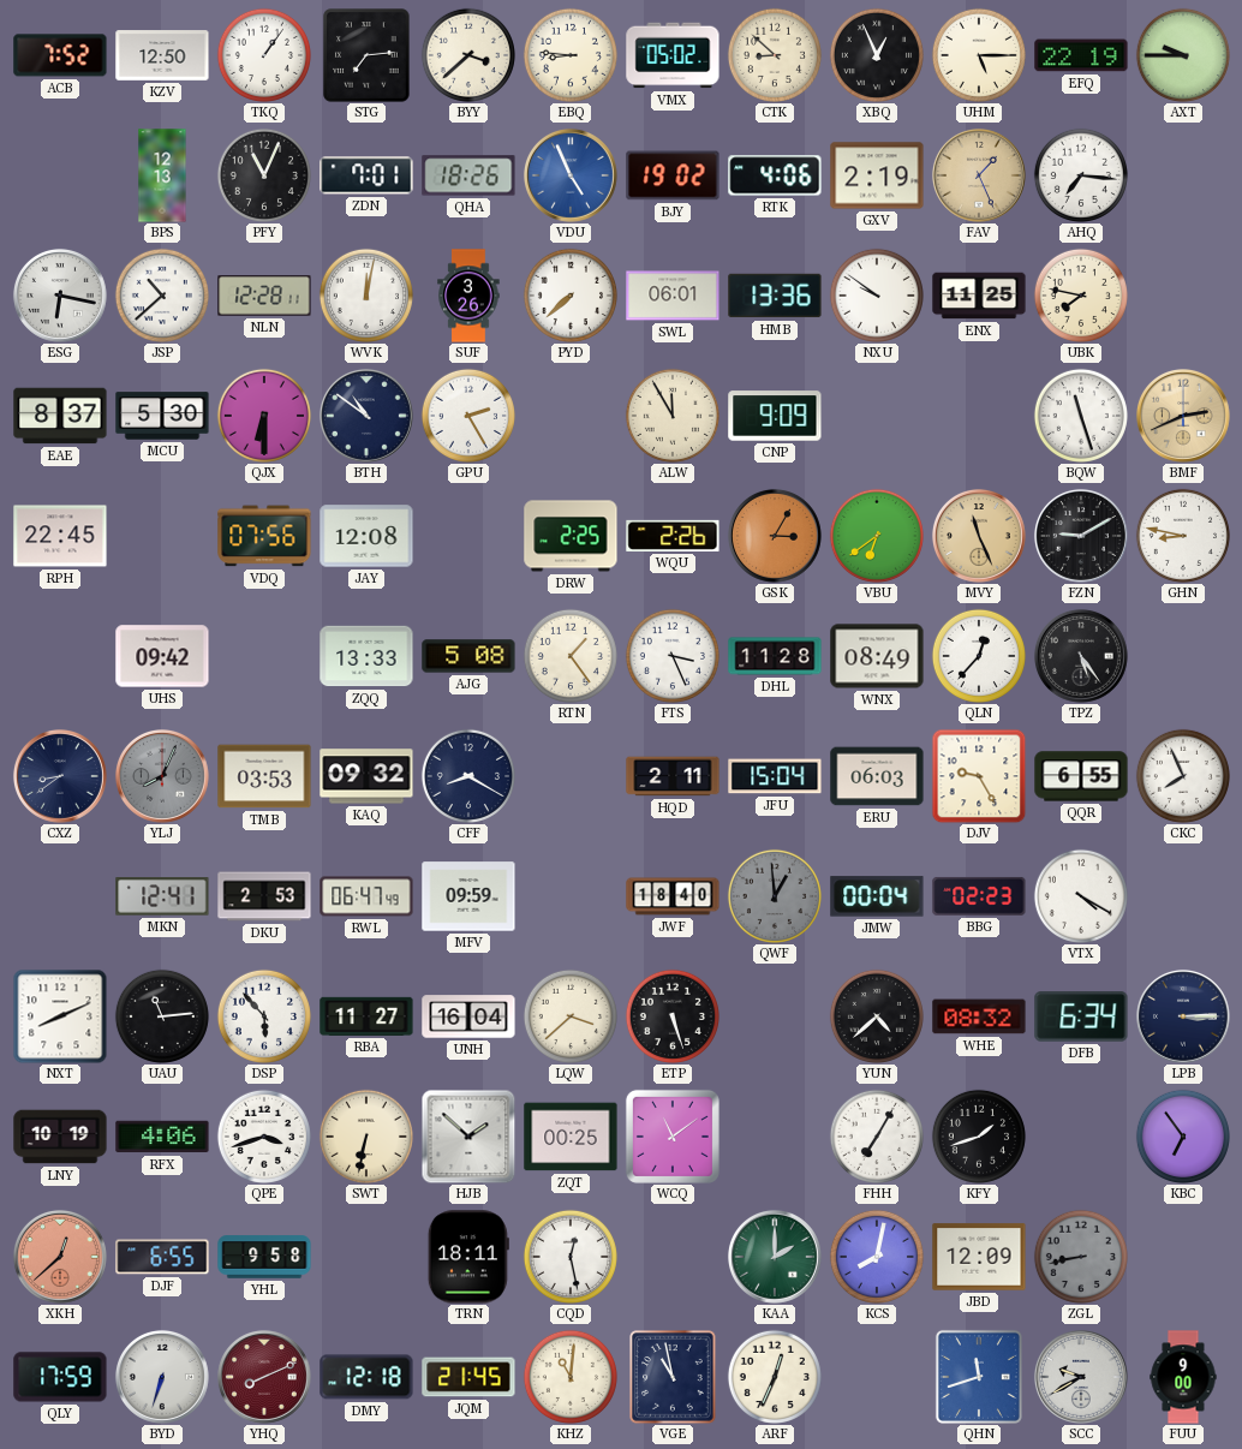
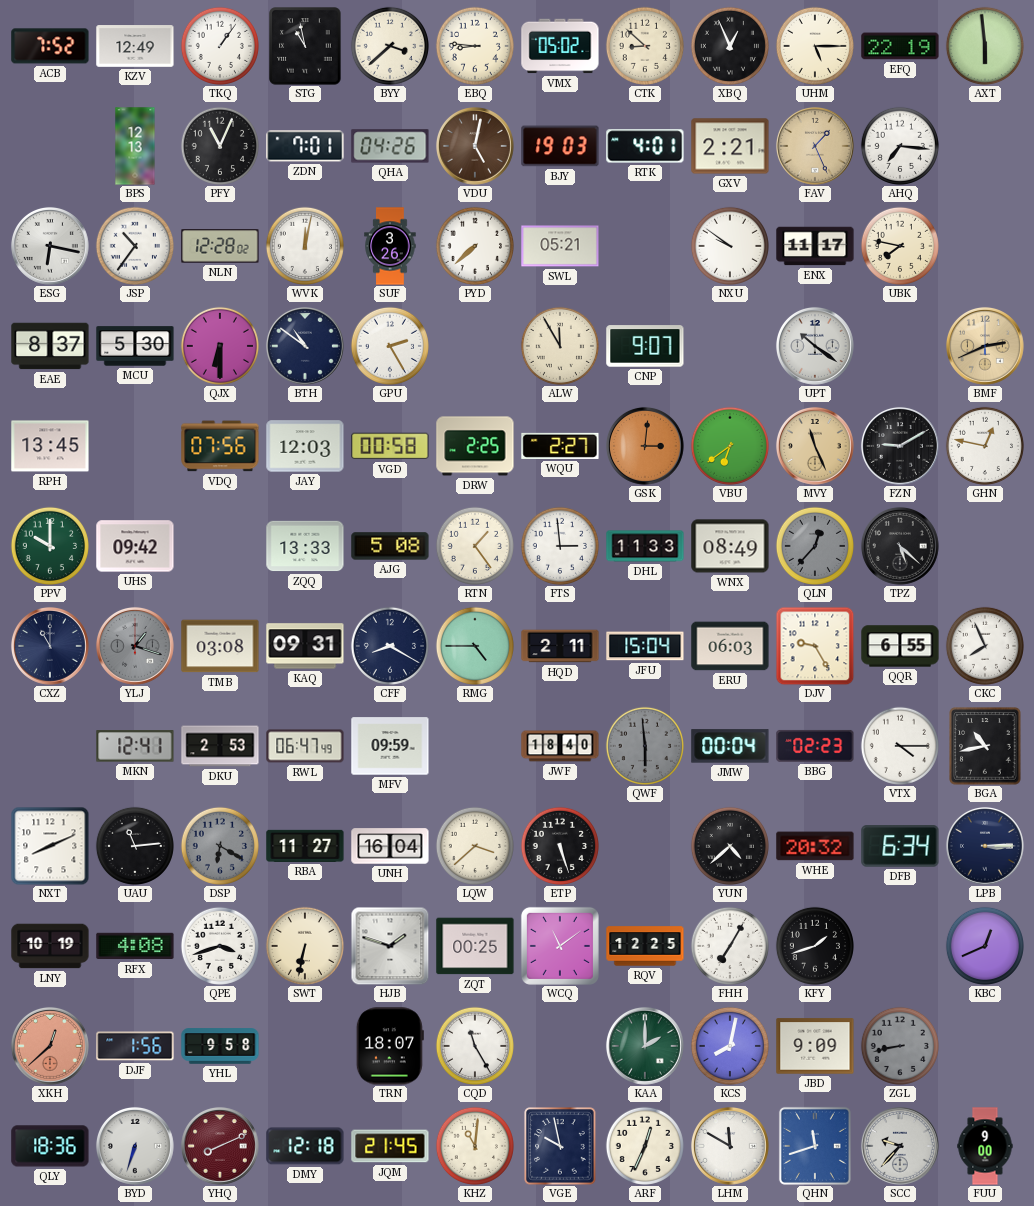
KZV: 12:50 -> 12:49 (135, 46)
STG: 7:14 -> 10:58 (305, 46)
AXT: 9:45 -> 5:59 (985, 46)
QHA: 18:26 -> 04:26 (390, 146)
VDU: 4:56 -> 5:02 (475, 146)
VDU dial: blue -> brown (475, 146)
BJY: 19:02 -> 19:03 (560, 146)
RTK: 4:06 -> 4:01 (645, 146)
GXV: 2:19 -> 2:21 (730, 146)
JSP: 10:38 -> 10:36 (135, 246)
NLN: 12:28:11 -> 12:28:02 (220, 246)
SWL: 06:01 -> 05:21 (560, 246)
HMB: 13:36 -> none (775, 296)
ENX: 11:25 -> 11:17 (815, 246)
CNP: 9:09 -> 9:07 (645, 346)
UPT: none -> 10:21 (815, 346)
BQW: 11:27 -> none (1081, 416)
RPH: 22:45 -> 13:45 (50, 446)
JAY: 12:08 -> 12:03 (305, 446)
VGD: none -> 00:58 (390, 446)
WQU: 2:26 -> 2:27 (560, 446)
GSK: 3:05 -> 3:01 (645, 446)
GHN: 8:47 -> 12:47 (985, 446)
PPV: none -> 10:00 (50, 546)
FTS: 3:26 -> 2:59 (560, 546)
DHL: 11:28 -> 11:33 (645, 546)
QLN dial: white -> grey (815, 546)
TPZ: 5:24 -> 5:22 (900, 546)
CXZ: 8:39 -> 11:00 (50, 646)
YLJ: 8:04 -> 1:18 (135, 646)
TMB: 03:53 -> 03:08 (220, 646)
KAQ: 09:32 -> 09:31 (305, 646)
RMG: none -> 4:45 (475, 646)
QWF: 12:59 -> 5:59 (645, 746)
VTX: 4:20 -> 4:15 (900, 746)
BGA: none -> 10:43 (985, 746)
DSP: 5:53 -> 6:20 (220, 846)
DSP dial: white -> grey (220, 846)
WHE: 08:32 -> 20:32 (815, 846)
RFX: 4:06 -> 4:08 (135, 946)
HJB: 1:52 -> 1:48 (390, 946)
RQV: none -> 12:25 (645, 946)
KBC: 6:54 -> 12:41 (985, 946)
DJF: 6:55 -> 1:56 (135, 1046)
TRN: 18:11 -> 18:07 (390, 1046)
CQD: 12:28 -> 11:25 (475, 1046)
JBD: 12:09 -> 9:09 (815, 1046)
QLY: 17:59 -> 18:36 (50, 1146)
VGE: 10:58 -> 9:58 (560, 1146)
LHM: none -> 11:50 (730, 1146)
SCC: 9:40 -> 9:37 (900, 1146)
